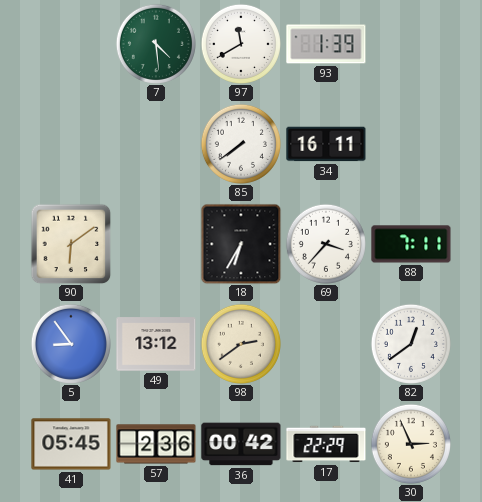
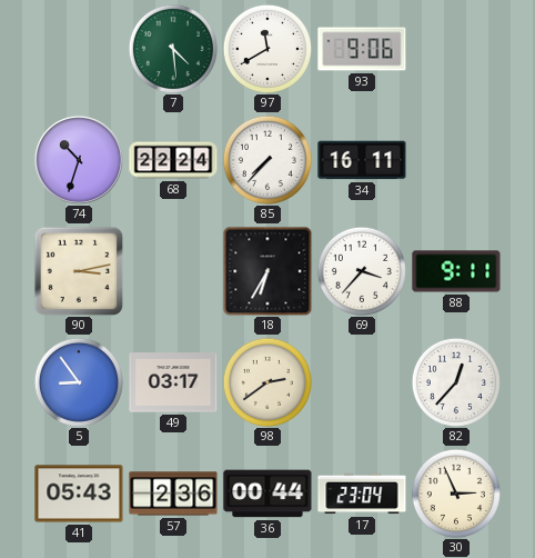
93: 1:39 -> 9:06 (362, 49)
74: none -> 10:33 (79, 160)
68: none -> 22:24 (173, 160)
85: 7:39 -> 7:37 (267, 160)
90: 6:09 -> 3:13 (79, 271)
88: 7:11 -> 9:11 (456, 271)
49: 13:12 -> 03:17 (173, 382)
82: 12:39 -> 12:37 (456, 382)
41: 05:45 -> 05:43 (79, 494)
36: 00:42 -> 00:44 (267, 494)
17: 22:29 -> 23:04 (362, 494)
